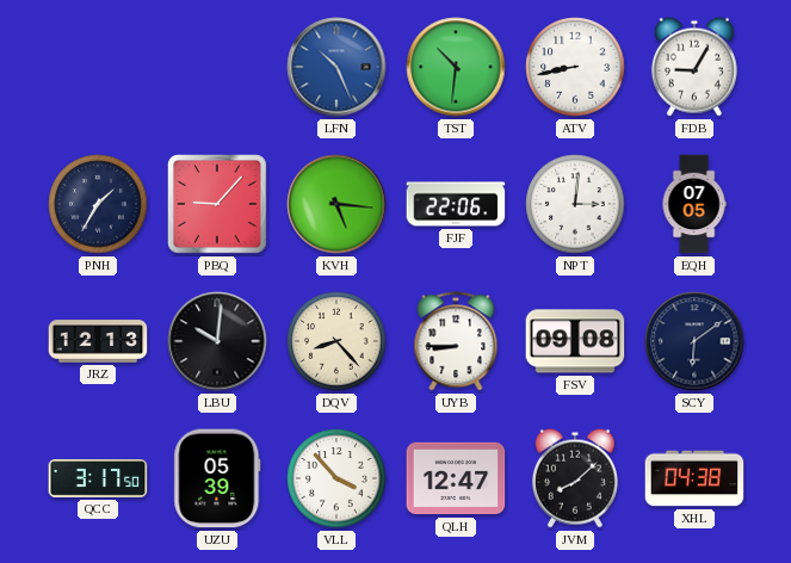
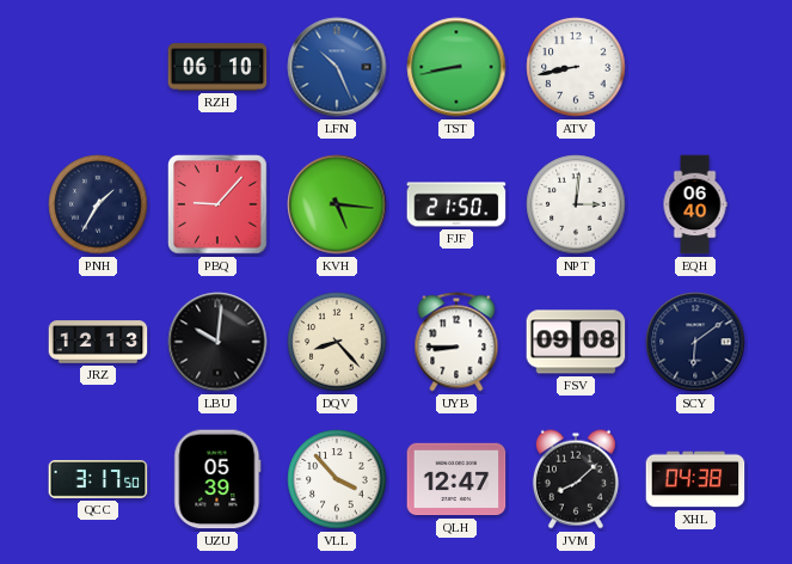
RZH: none -> 06:10 (217, 67)
TST: 10:31 -> 8:43 (456, 67)
FDB: 9:05 -> none (694, 67)
FJF: 22:06 -> 21:50 (456, 204)
EQH: 07:05 -> 06:40 (695, 204)
